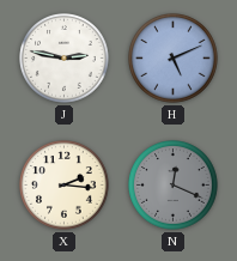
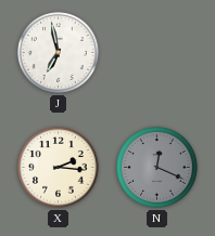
J: 2:47 -> 6:58 (59, 53)
H: 5:11 -> none (174, 59)
